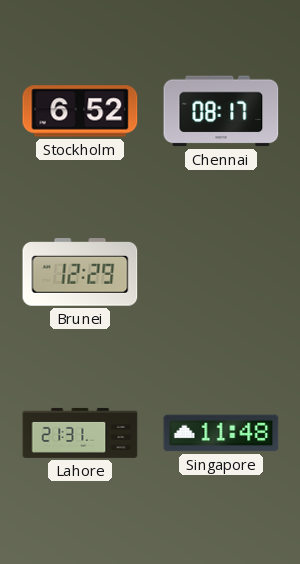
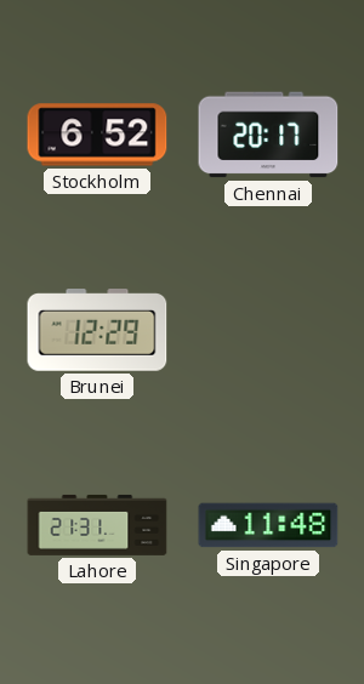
Chennai: 08:17 -> 20:17 (268, 135)
